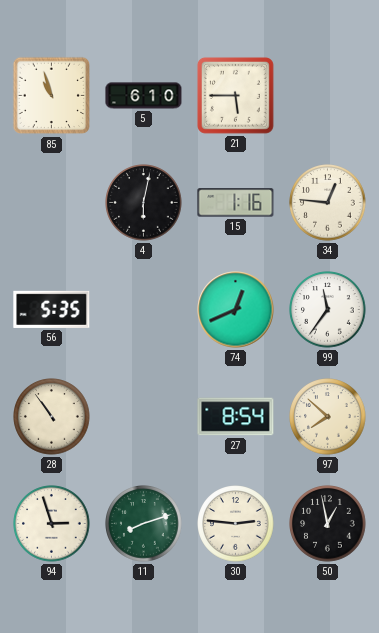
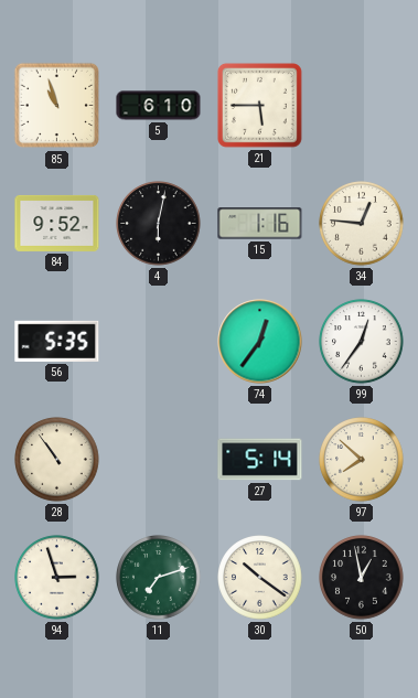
84: none -> 9:52 (57, 223)
74: 12:41 -> 12:36 (260, 342)
99: 11:36 -> 12:36 (362, 342)
27: 8:54 -> 5:14 (260, 460)
11: 8:12 -> 7:12 (159, 578)
30: 2:46 -> 10:21 (260, 578)
